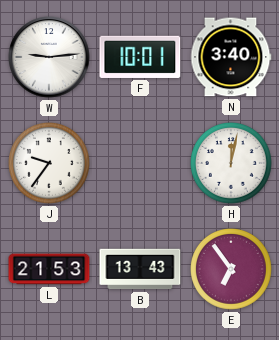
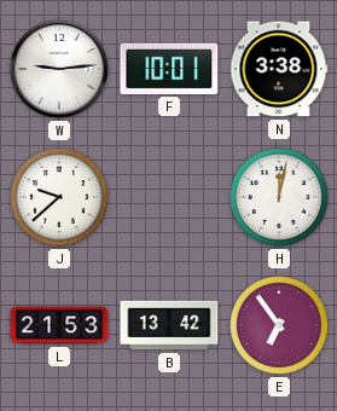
N: 3:40 -> 3:38 (279, 69)
J: 9:36 -> 9:38 (60, 198)
B: 13:43 -> 13:42 (169, 325)
